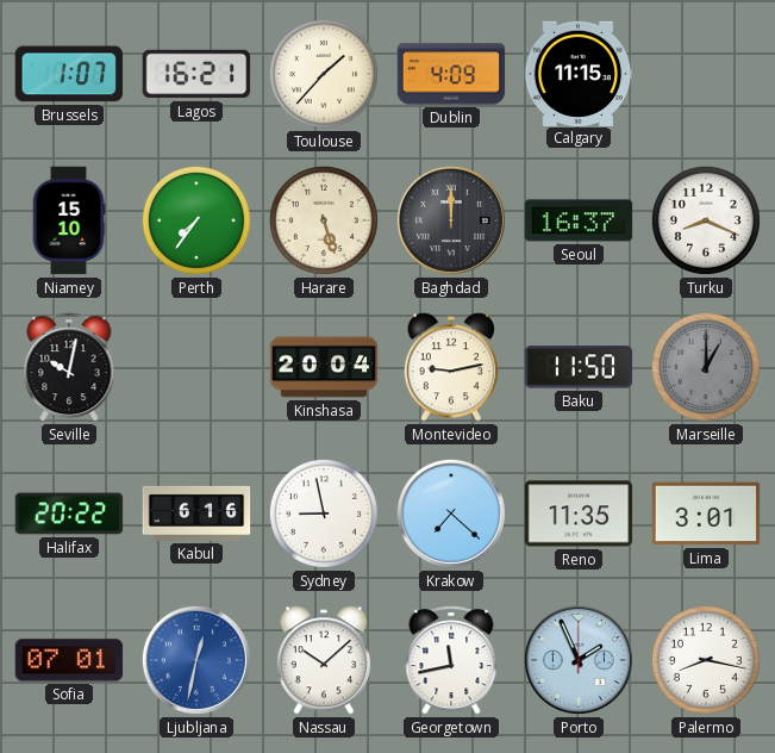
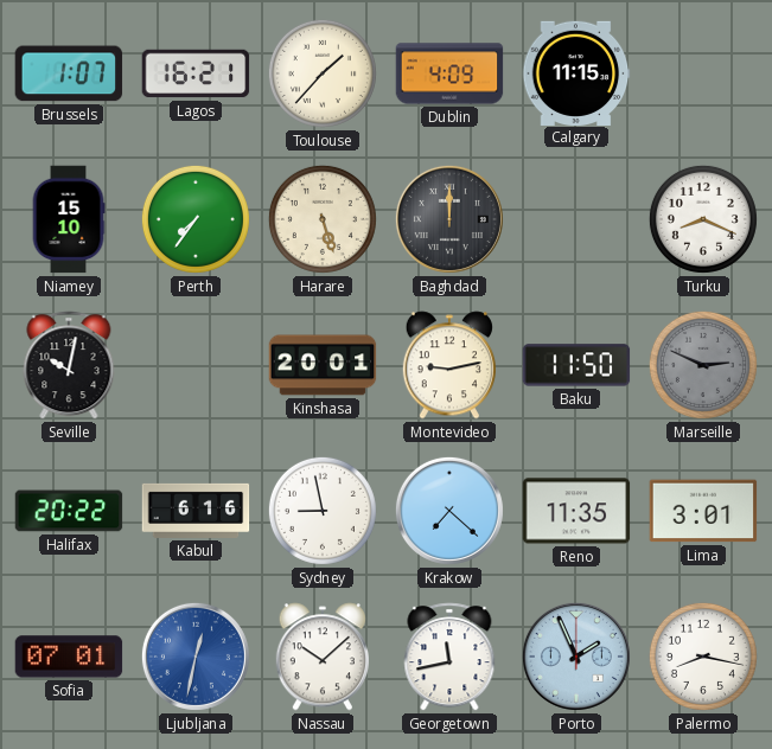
Seoul: 16:37 -> none (579, 220)
Kinshasa: 20:04 -> 20:01 (323, 365)
Marseille: 1:00 -> 2:49 (703, 365)
